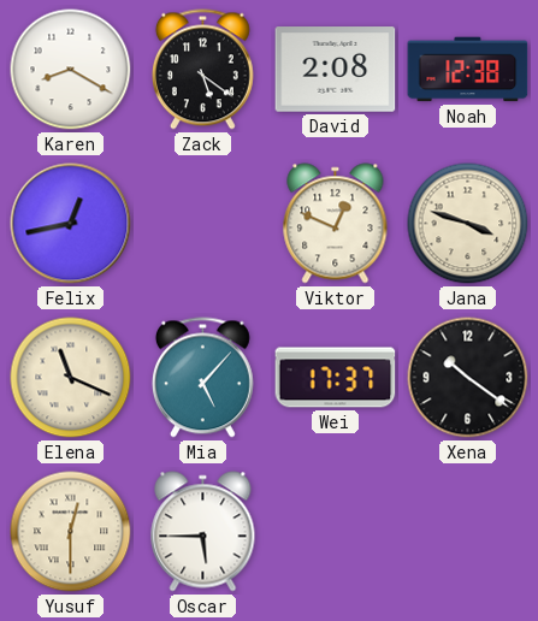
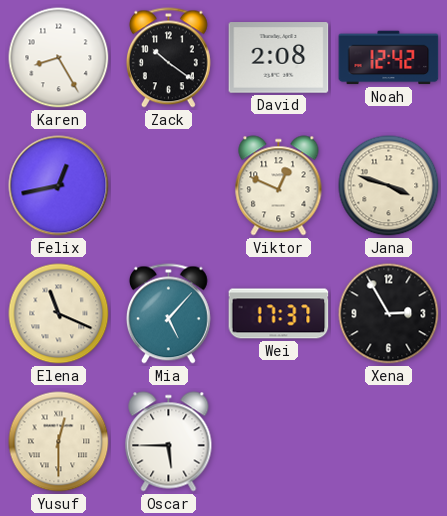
Karen: 8:20 -> 8:25 (59, 58)
Zack: 5:21 -> 10:21 (168, 58)
Noah: 12:38 -> 12:42 (389, 58)
Xena: 10:21 -> 2:55 (389, 314)
